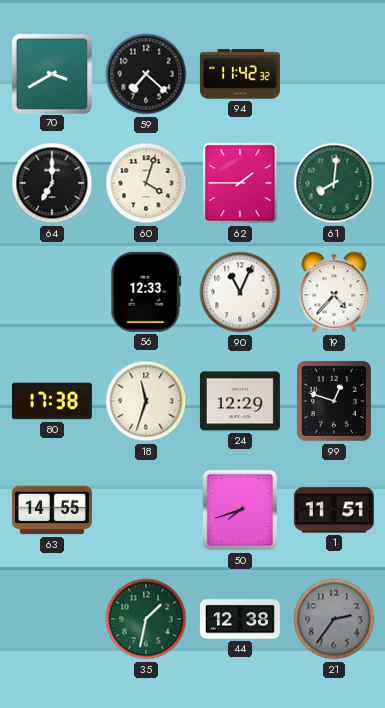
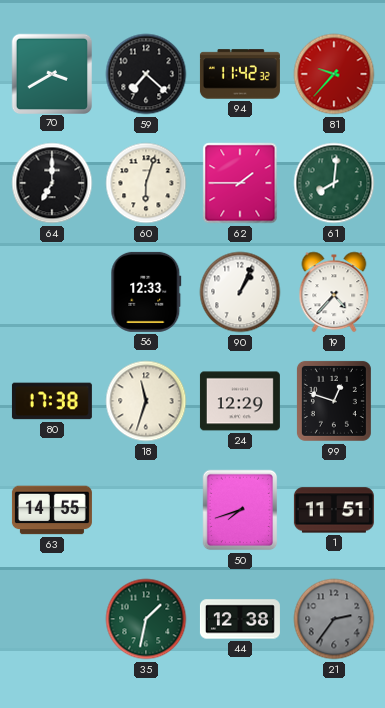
81: none -> 9:37 (334, 74)
60: 4:03 -> 6:03 (146, 183)
90: 11:04 -> 1:04 (240, 292)
